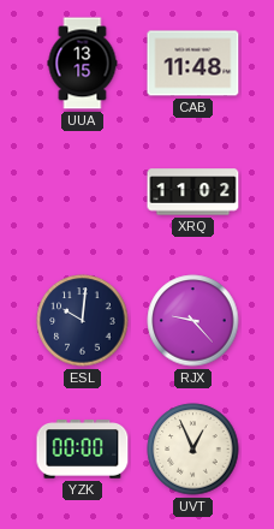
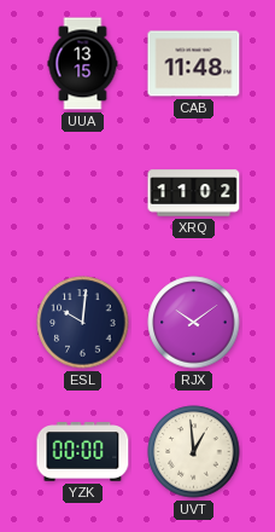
RJX: 9:23 -> 10:09 (194, 323)
UVT: 12:56 -> 12:59 (194, 452)
